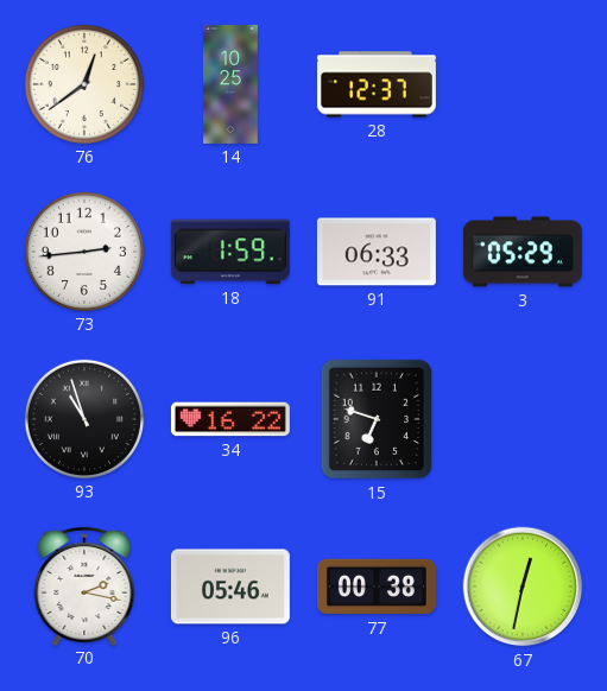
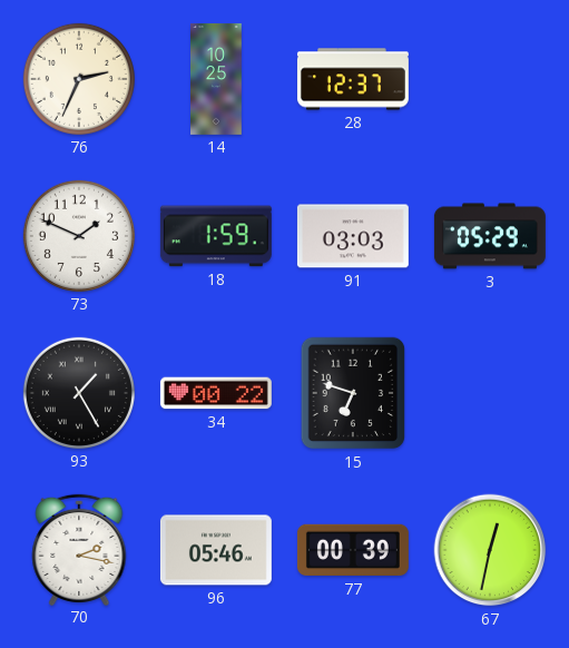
76: 12:39 -> 2:34 (79, 79)
73: 2:44 -> 1:49 (79, 236)
91: 06:33 -> 03:03 (353, 236)
93: 10:57 -> 1:25 (79, 393)
34: 16:22 -> 00:22 (216, 393)
77: 00:38 -> 00:39 (353, 550)
